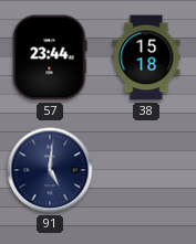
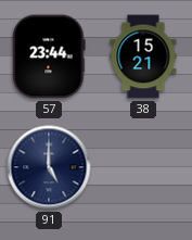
38: 15:18 -> 15:21 (143, 56)
91: 5:01 -> 5:00 (49, 167)
